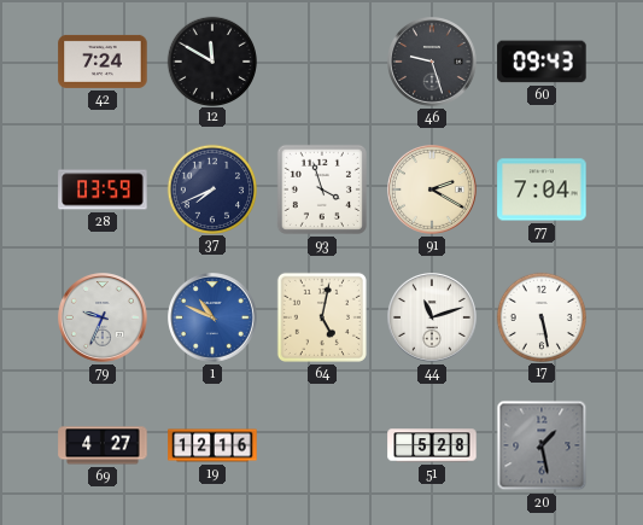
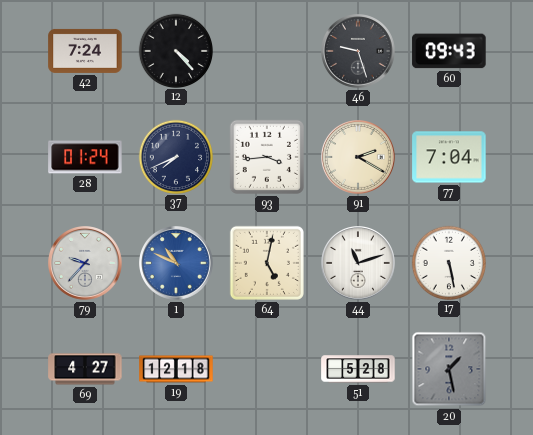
12: 11:50 -> 4:23 (175, 50)
28: 03:59 -> 01:24 (85, 157)
93: 3:57 -> 3:44 (267, 157)
79: 9:34 -> 9:37 (86, 264)
19: 12:16 -> 12:18 (176, 369)
